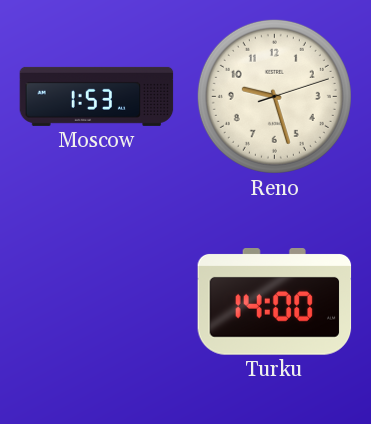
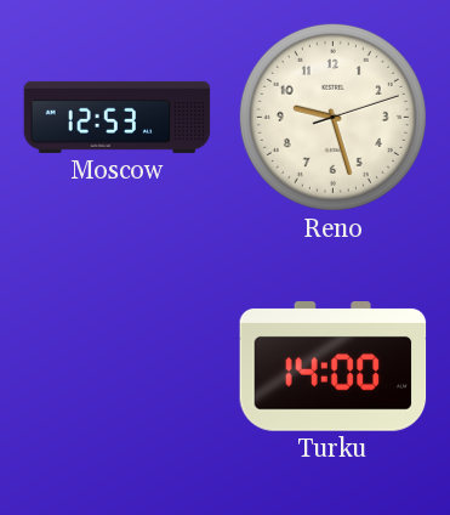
Moscow: 1:53 -> 12:53 (118, 117)
